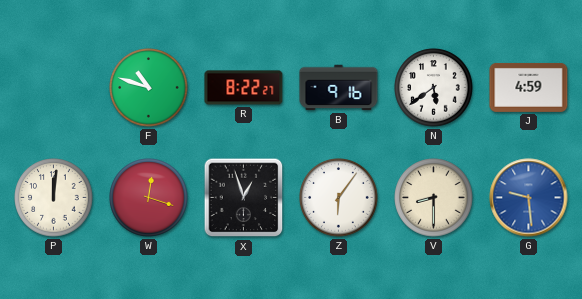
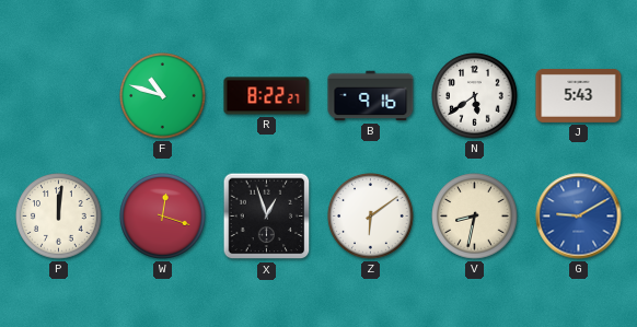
J: 4:59 -> 5:43 (579, 95)
Z: 6:06 -> 6:09 (371, 217)
V: 8:30 -> 8:32 (475, 217)
G: 9:29 -> 9:10 (579, 217)
